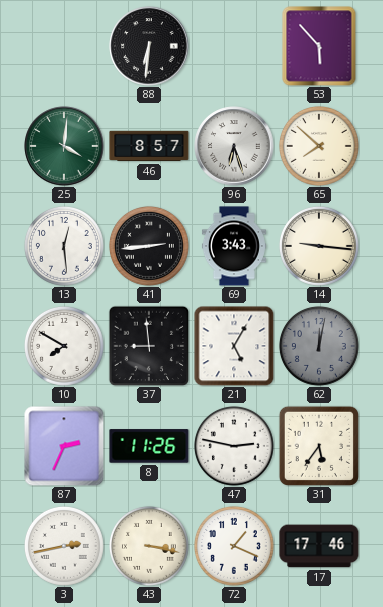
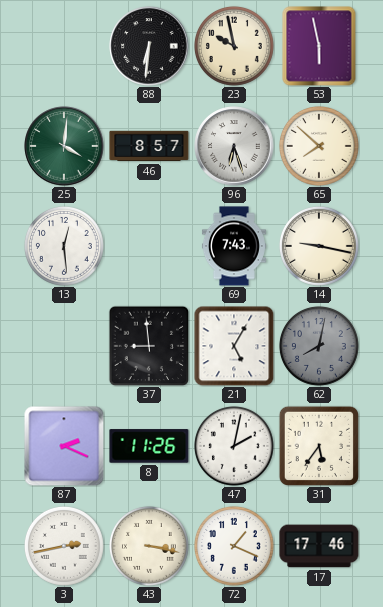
23: none -> 9:58 (234, 46)
53: 5:53 -> 5:58 (319, 46)
41: 2:44 -> none (149, 246)
69: 3:43 -> 7:43 (234, 246)
14: 9:16 -> 9:17 (319, 246)
10: 7:50 -> none (64, 346)
62: 12:02 -> 8:02 (319, 346)
87: 2:34 -> 2:19 (64, 446)
47: 2:47 -> 2:02 (234, 446)
